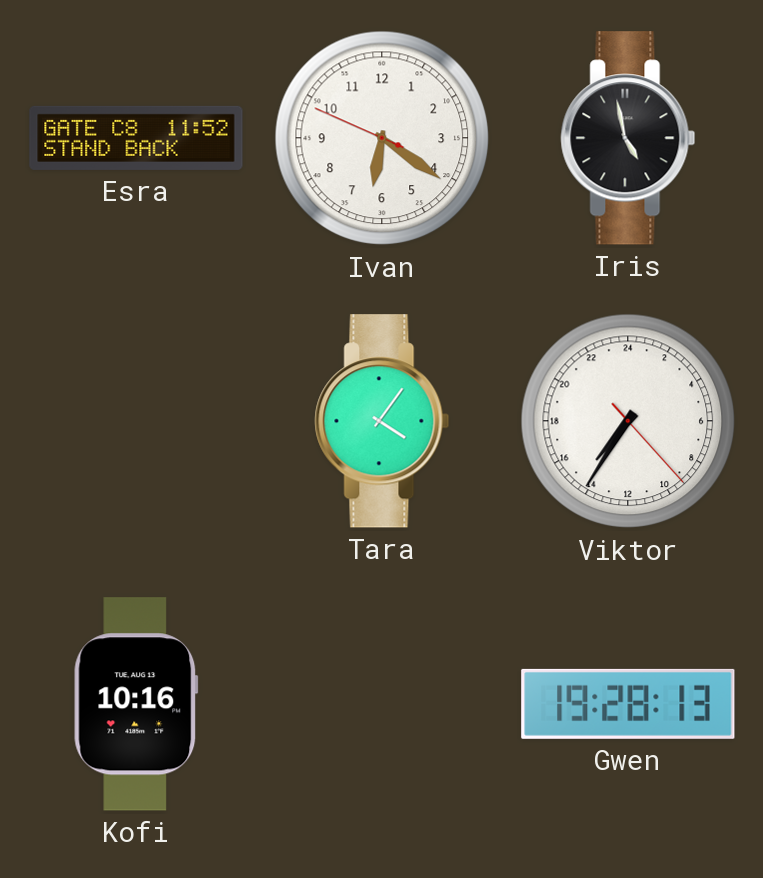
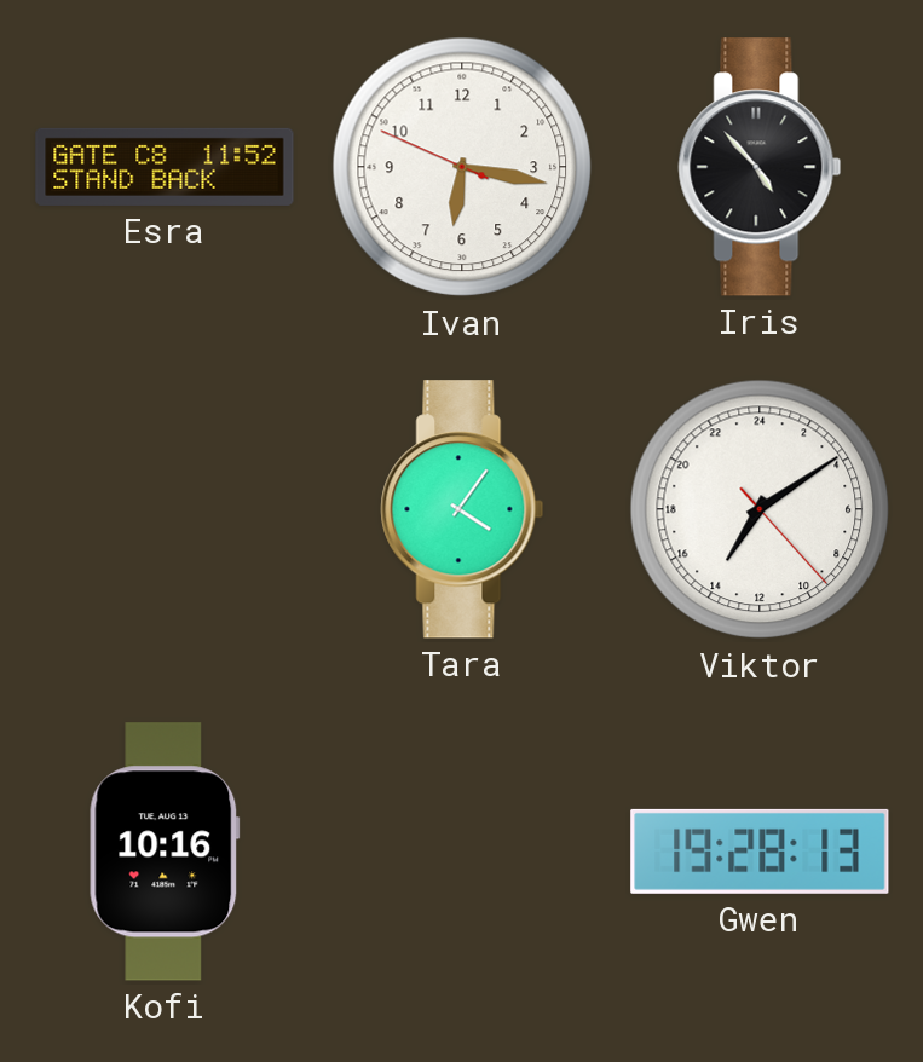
Ivan: 6:20 -> 6:16 (462, 167)
Iris: 4:58 -> 4:53 (760, 167)
Viktor: 14:35 -> 14:09 (760, 509)
